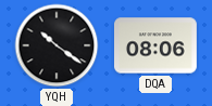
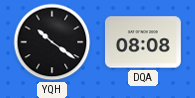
DQA: 08:06 -> 08:08 (144, 42)
